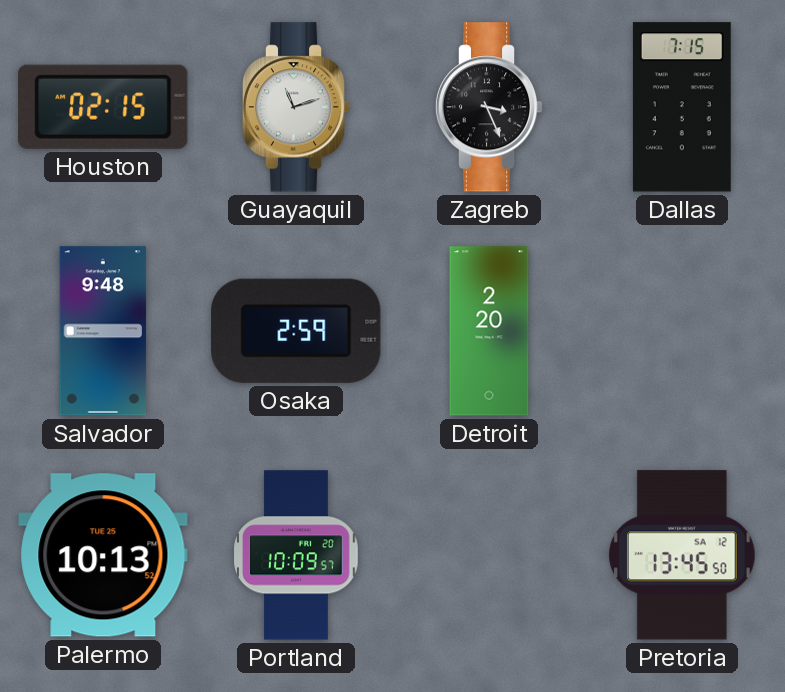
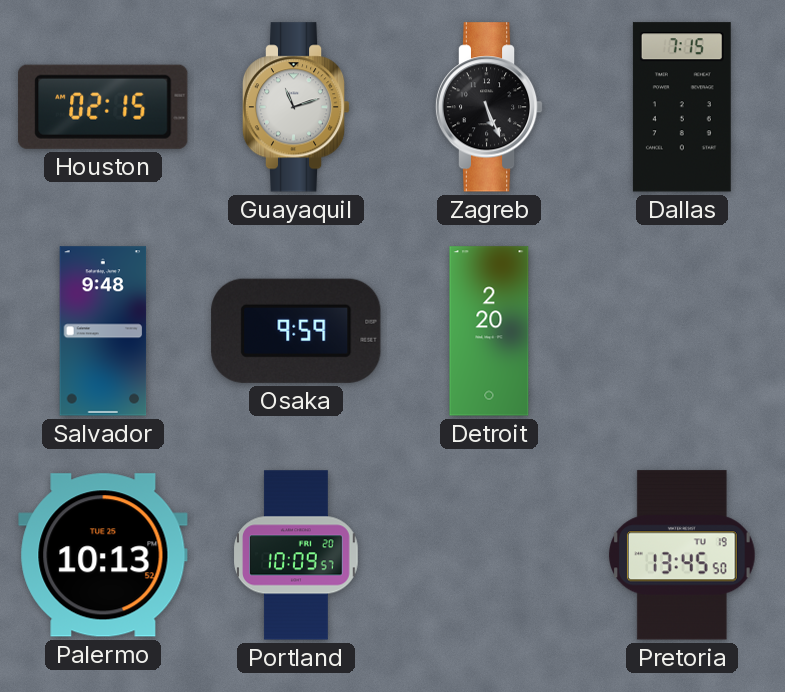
Zagreb: 3:26 -> 5:26 (489, 107)
Osaka: 2:59 -> 9:59 (296, 331)
Pretoria date: SA 12 -> TU 19 (683, 555)
